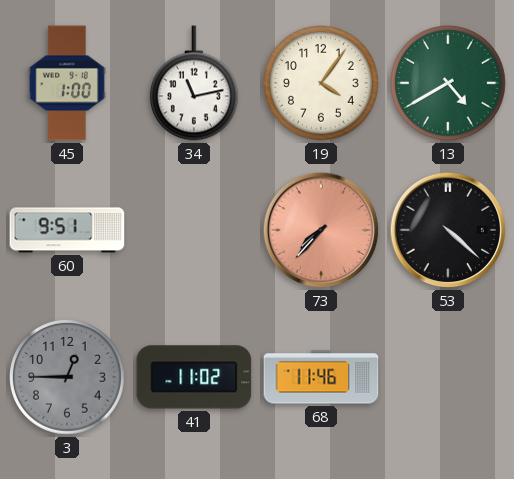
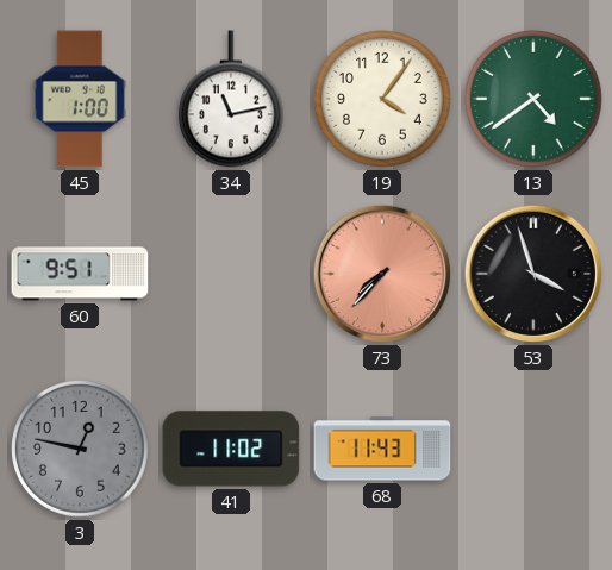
13: 4:40 -> 4:39 (535, 100)
53: 4:22 -> 3:57 (533, 274)
3: 12:45 -> 12:47 (81, 450)
68: 11:46 -> 11:43 (382, 449)
